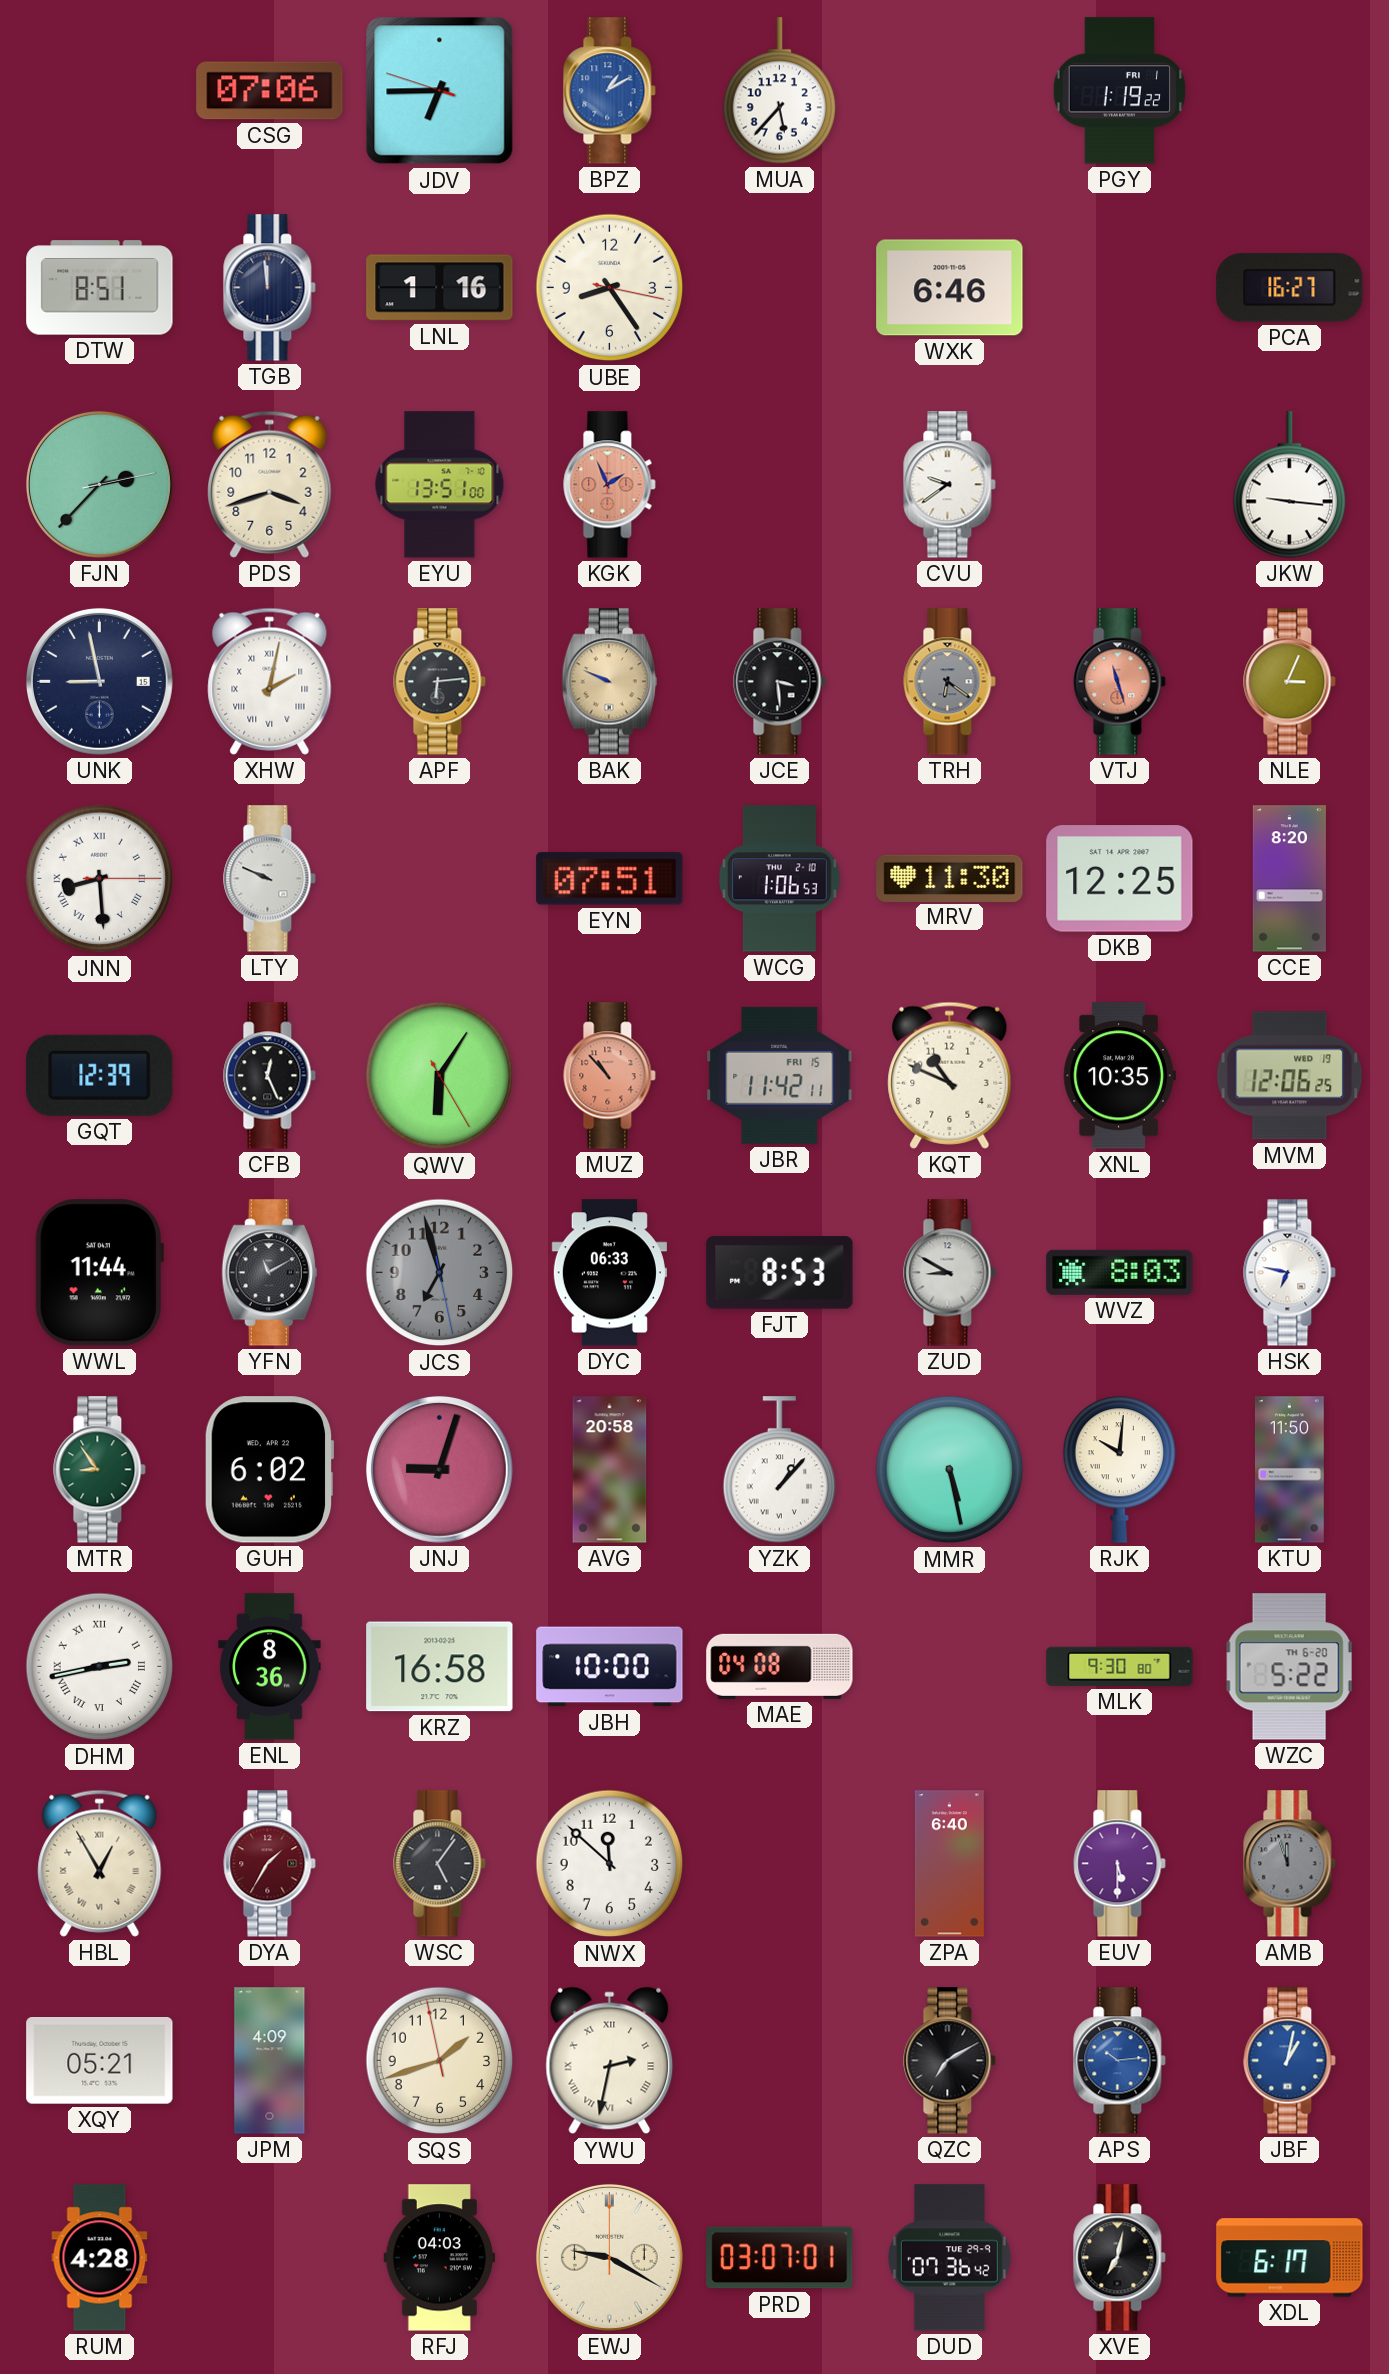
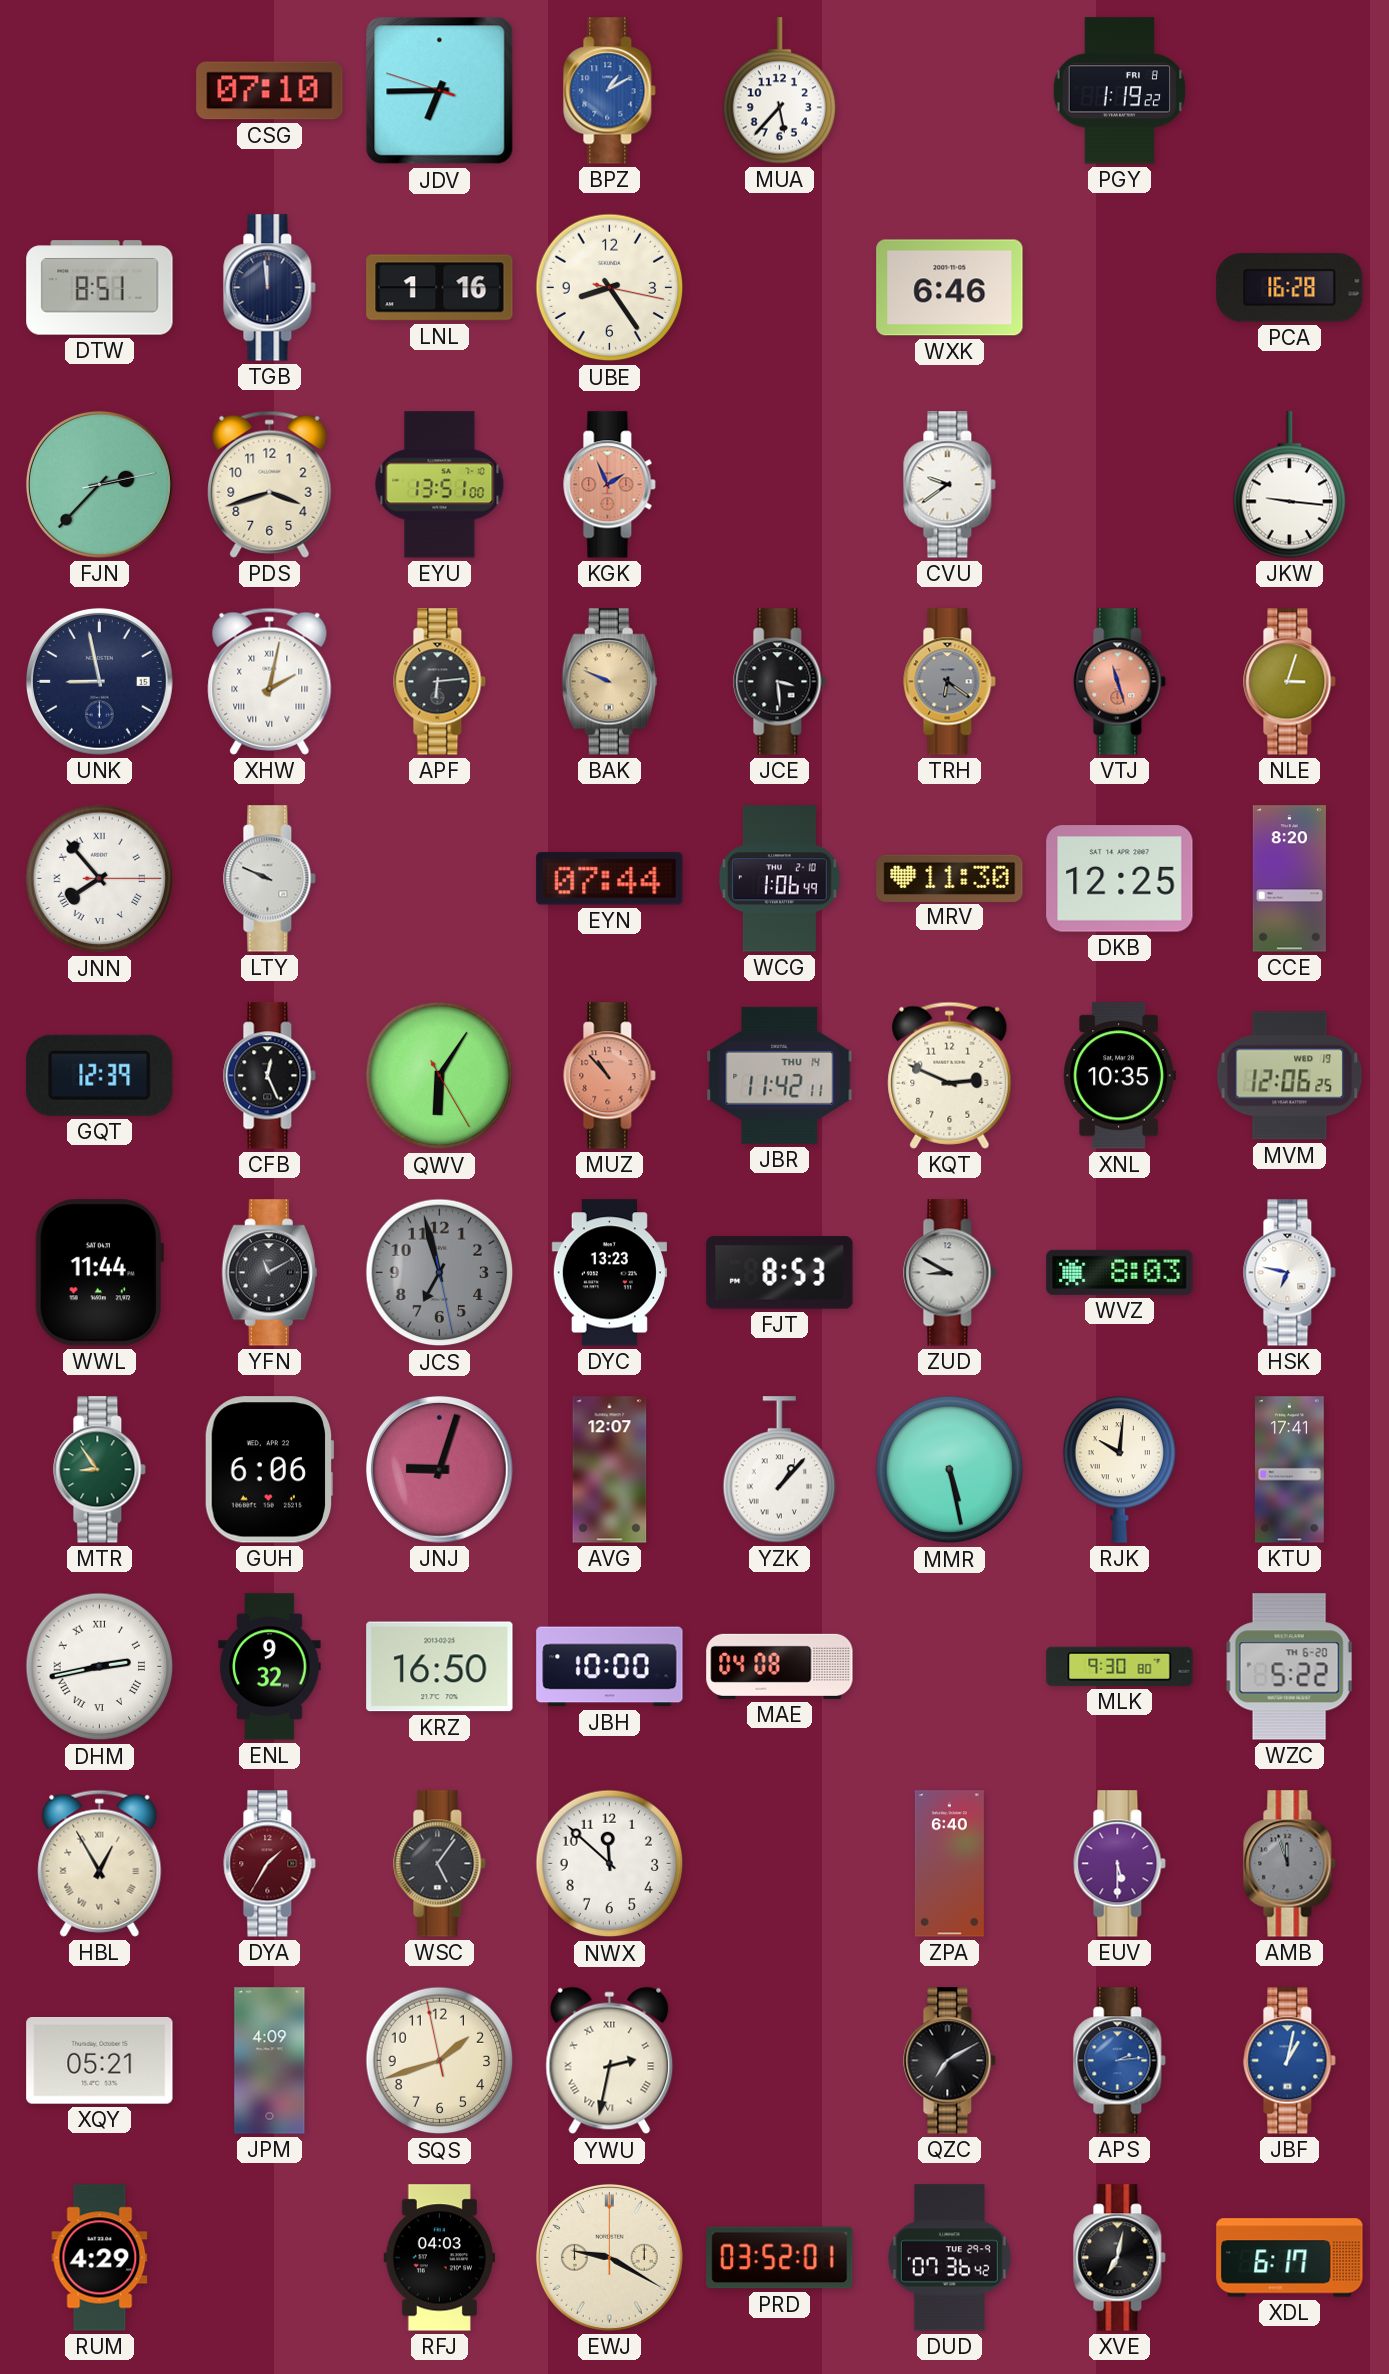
CSG: 07:06 -> 07:10 (270, 91)
PGY date: FRI 1 -> FRI 8 (1120, 91)
PCA: 16:27 -> 16:28 (1290, 288)
NLE: 3:04 -> 3:03 (1290, 682)
JNN: 8:29 -> 7:53 (100, 879)
EYN: 07:51 -> 07:44 (610, 879)
WCG: 1:06:53 -> 1:06:49 (779, 879)
JBR date: FRI 15 -> THU 14 (780, 1075)
KQT: 10:49 -> 2:49 (950, 1075)
DYC: 06:33 -> 13:23 (609, 1273)
GUH: 6:02 -> 6:06 (269, 1470)
AVG: 20:58 -> 12:07 (610, 1470)
KTU: 11:50 -> 17:41 (1289, 1470)
ENL: 8:36 -> 9:32 (270, 1667)
KRZ: 16:58 -> 16:50 (440, 1667)
APS: 10:14 -> 2:14 (1120, 2061)
RUM: 4:28 -> 4:29 (100, 2258)
PRD: 03:07 -> 03:52 (780, 2258)
